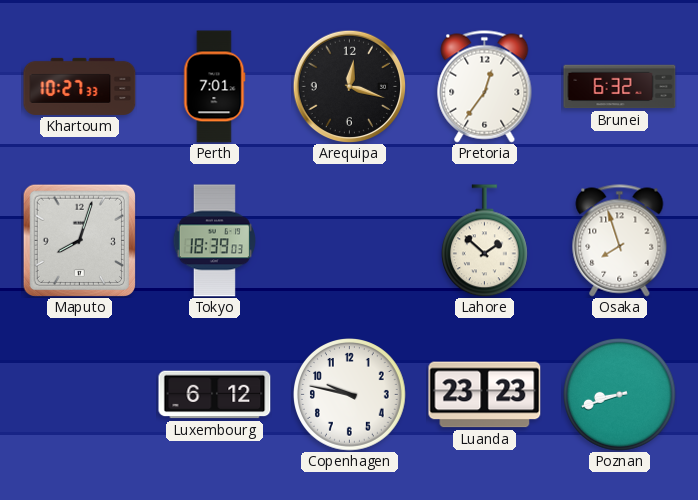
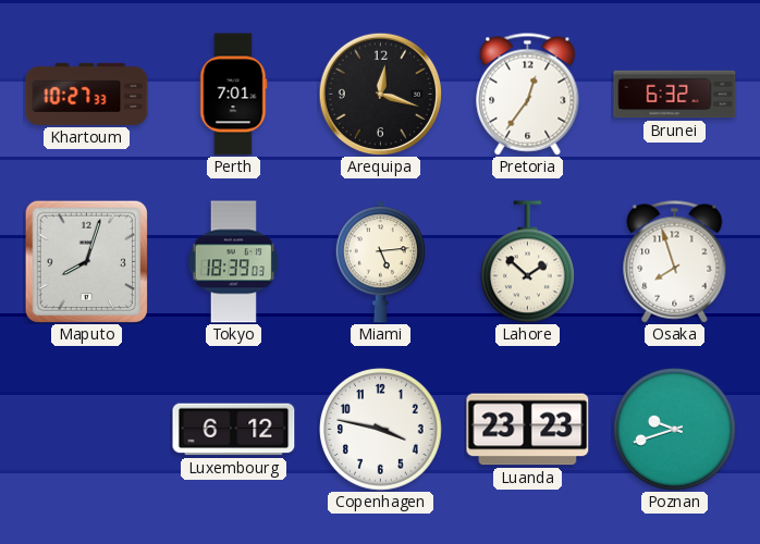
Miami: none -> 5:14 (380, 262)
Copenhagen: 9:47 -> 3:47 (381, 430)
Poznan: 8:42 -> 9:42 (675, 430)
